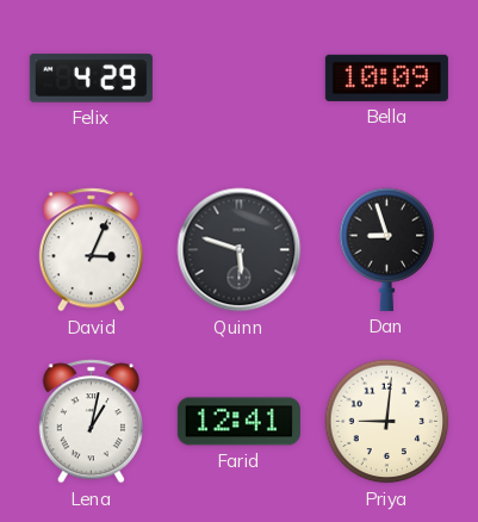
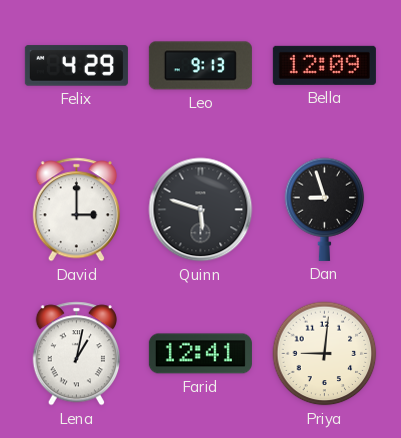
Leo: none -> 9:13 (200, 66)
Bella: 10:09 -> 12:09 (324, 65)
David: 3:04 -> 3:00 (76, 210)
